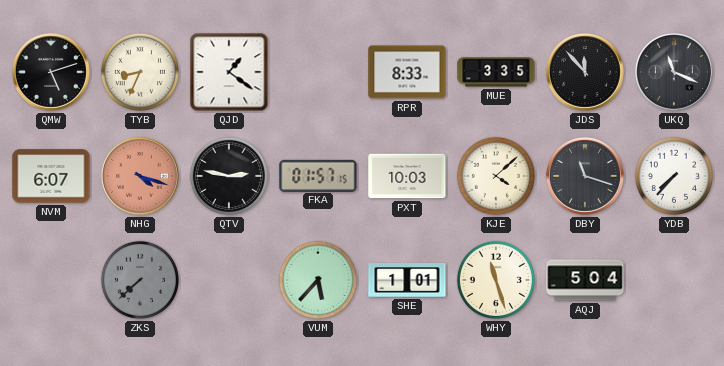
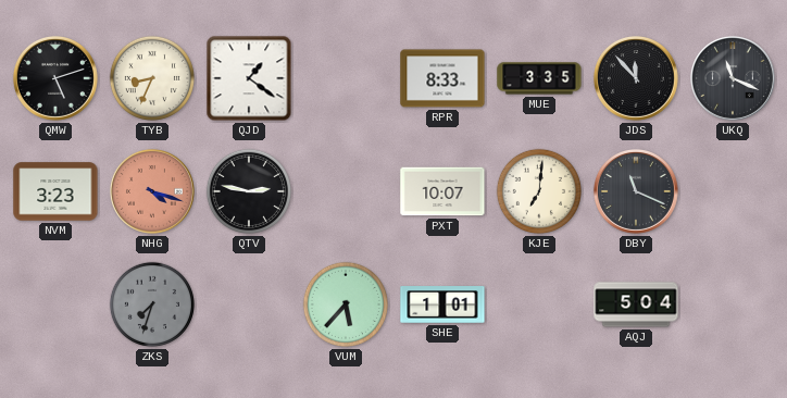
NVM: 6:07 -> 3:23 (55, 191)
FKA: 01:57 -> none (318, 175)
PXT: 10:03 -> 10:07 (442, 191)
KJE: 4:08 -> 7:01 (539, 191)
DBY: 11:18 -> 11:19 (636, 191)
YDB: 7:37 -> none (674, 176)
ZKS: 7:38 -> 7:33 (152, 304)
WHY: 11:27 -> none (496, 280)
